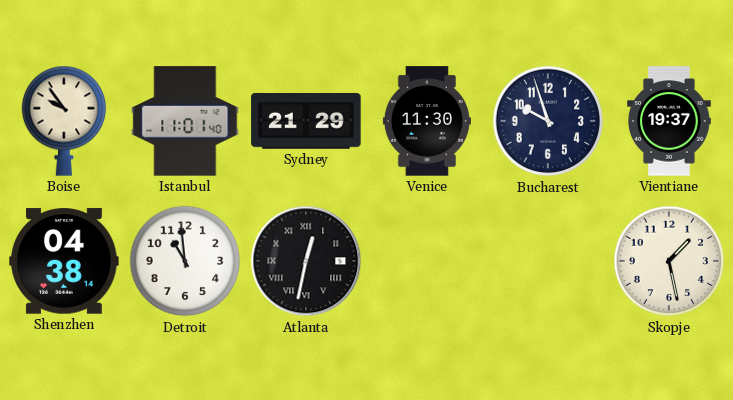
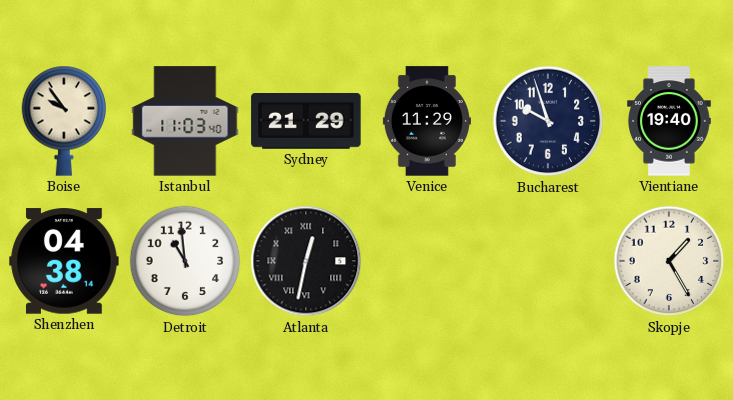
Istanbul: 11:01 -> 11:03 (185, 121)
Venice: 11:30 -> 11:29 (427, 121)
Vientiane: 19:37 -> 19:40 (669, 121)
Skopje: 1:28 -> 1:25 (669, 261)
